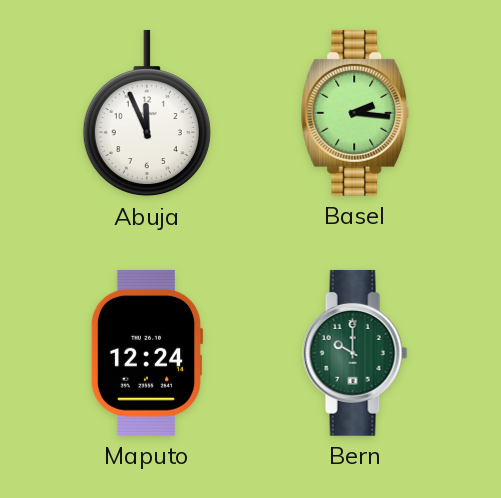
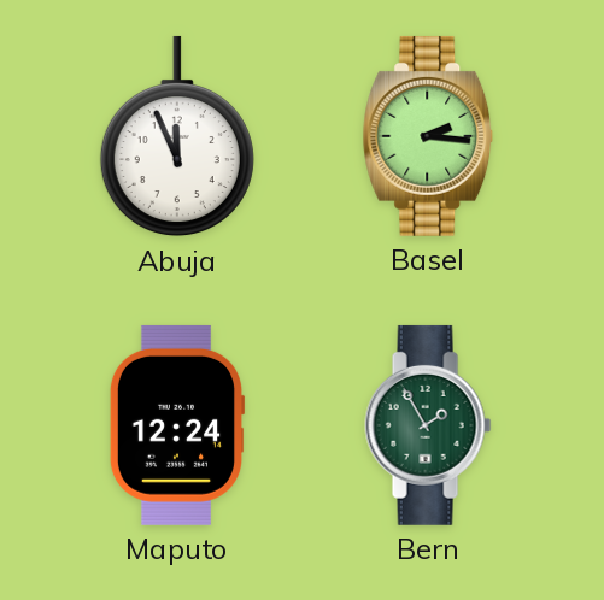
Bern: 10:00 -> 1:55 (428, 425)
